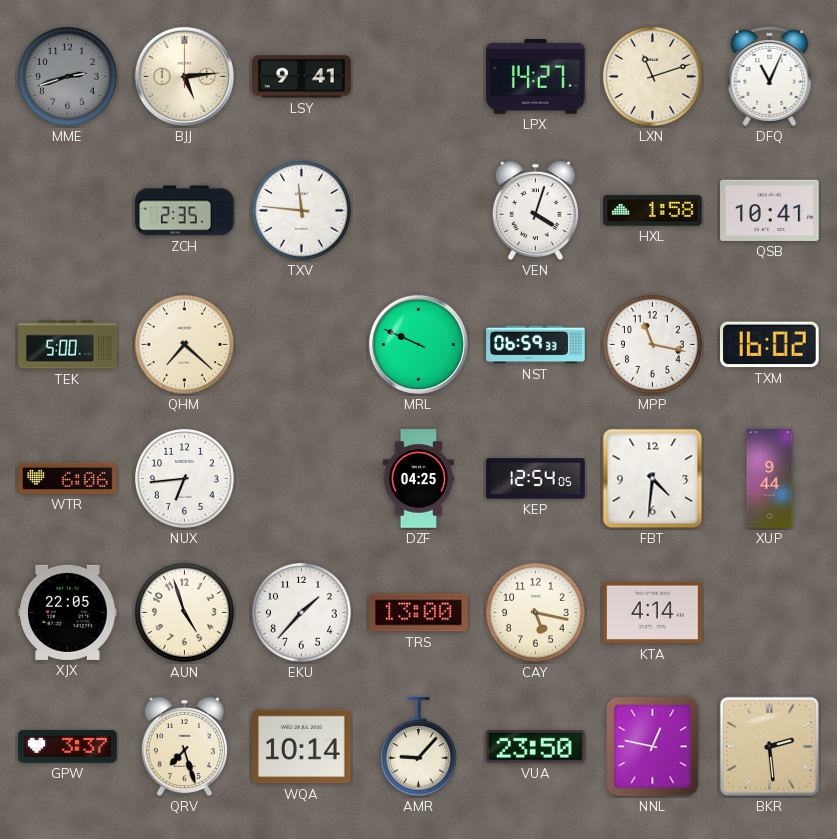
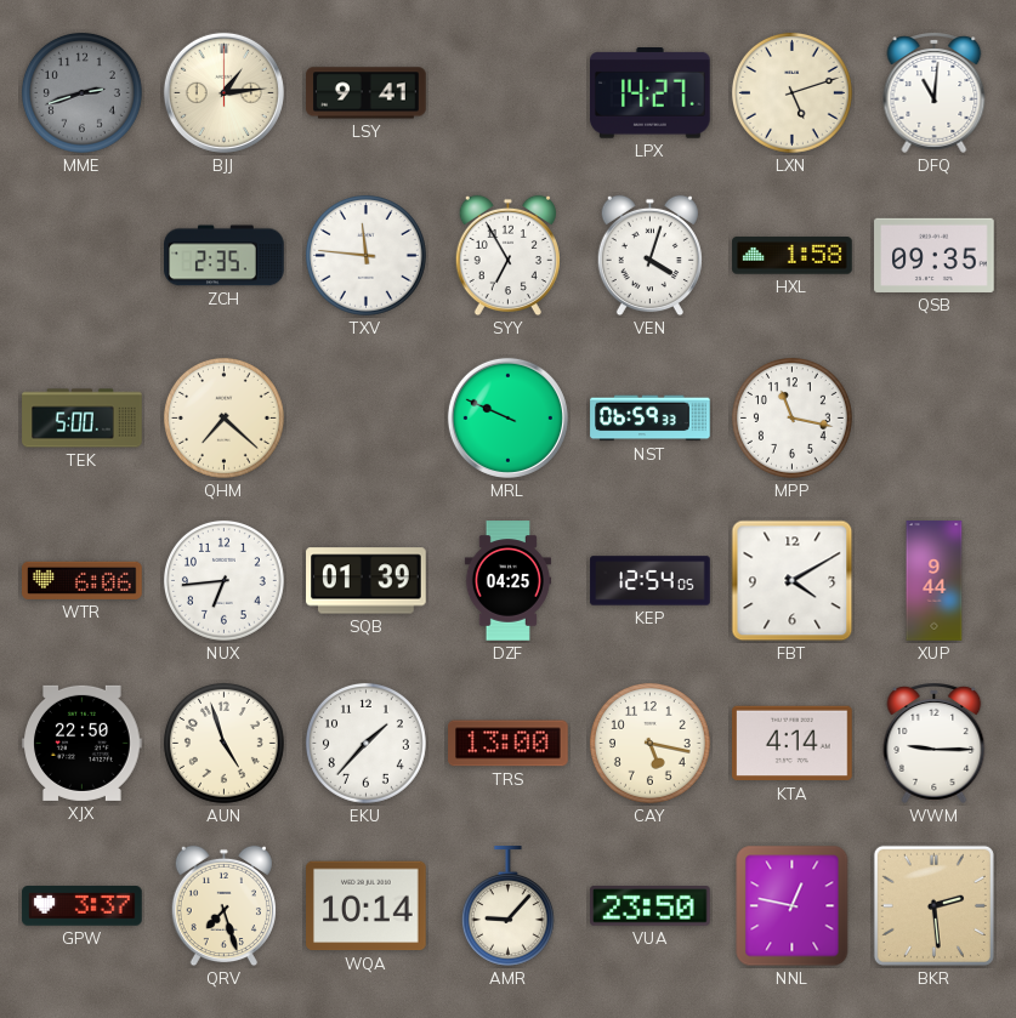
BJJ: 5:14 -> 1:14 (223, 92)
LXN: 11:12 -> 5:12 (791, 92)
DFQ: 11:04 -> 11:01 (935, 92)
SYY: none -> 6:55 (507, 256)
QSB: 10:41 -> 09:35 (935, 255)
TXM: 16:02 -> none (770, 345)
SQB: none -> 01:39 (367, 581)
FBT: 4:31 -> 4:10 (793, 581)
XJX: 22:05 -> 22:50 (83, 743)
WWM: none -> 9:15 (935, 743)
